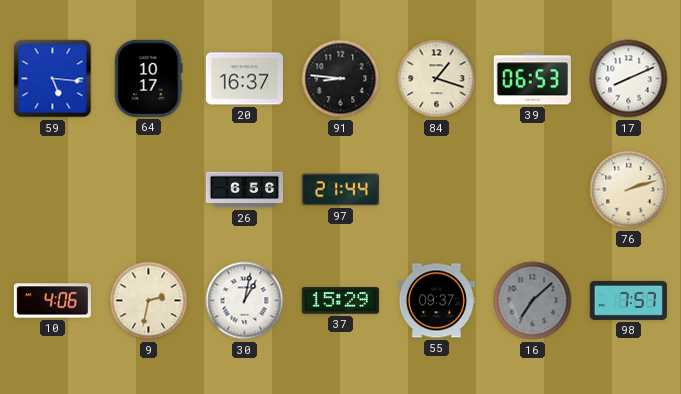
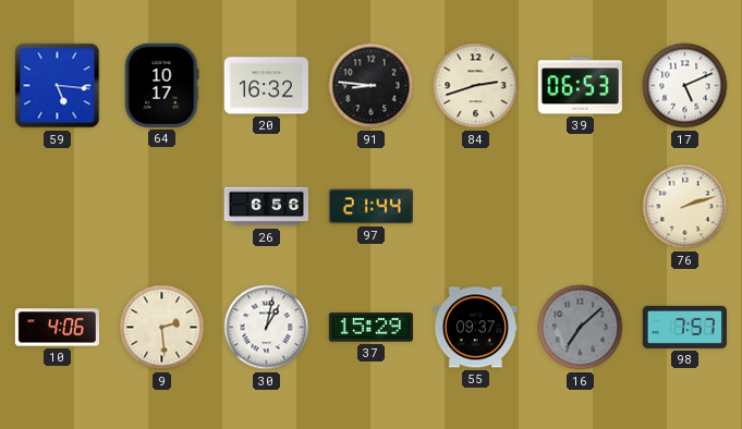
20: 16:37 -> 16:32 (266, 86)
84: 1:18 -> 2:42 (476, 86)
17: 8:11 -> 5:11 (685, 86)
9: 2:32 -> 2:29 (162, 328)
